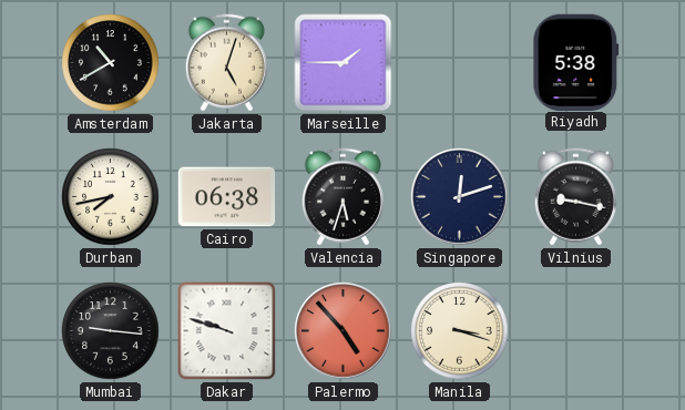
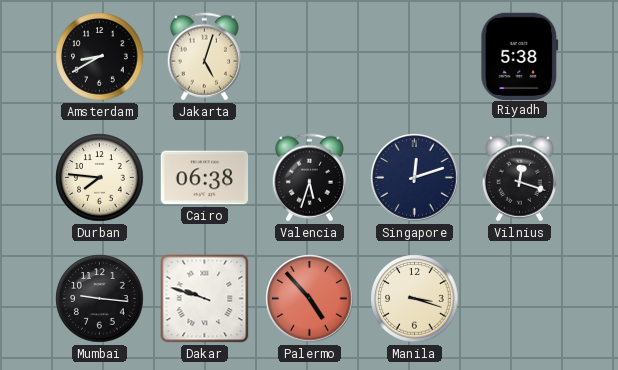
Amsterdam: 10:40 -> 8:40 (100, 57)
Marseille: 1:45 -> none (344, 63)
Durban: 7:43 -> 7:46 (100, 178)
Vilnius: 9:17 -> 12:18 (519, 178)
